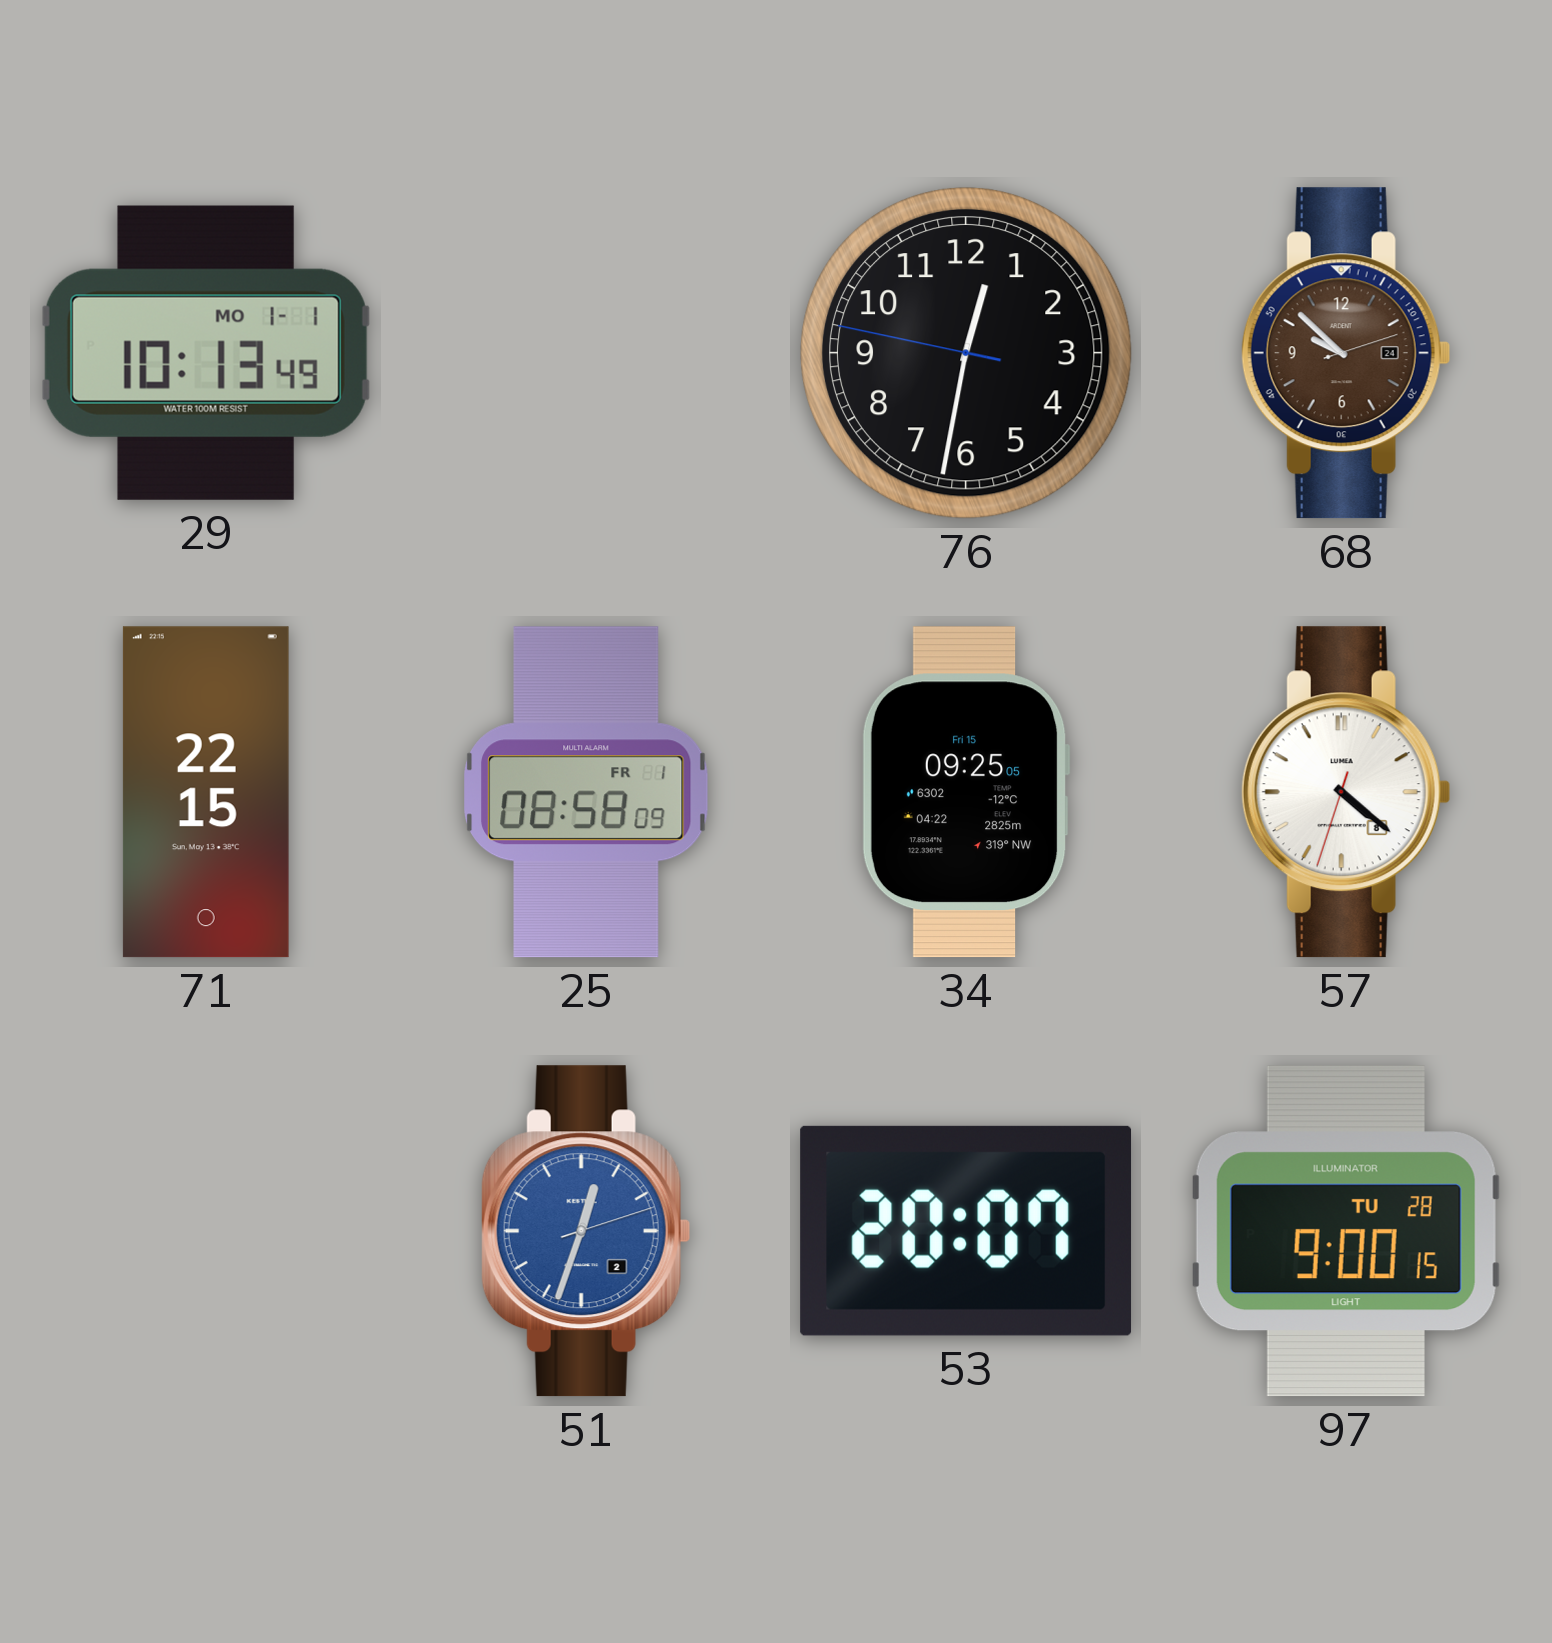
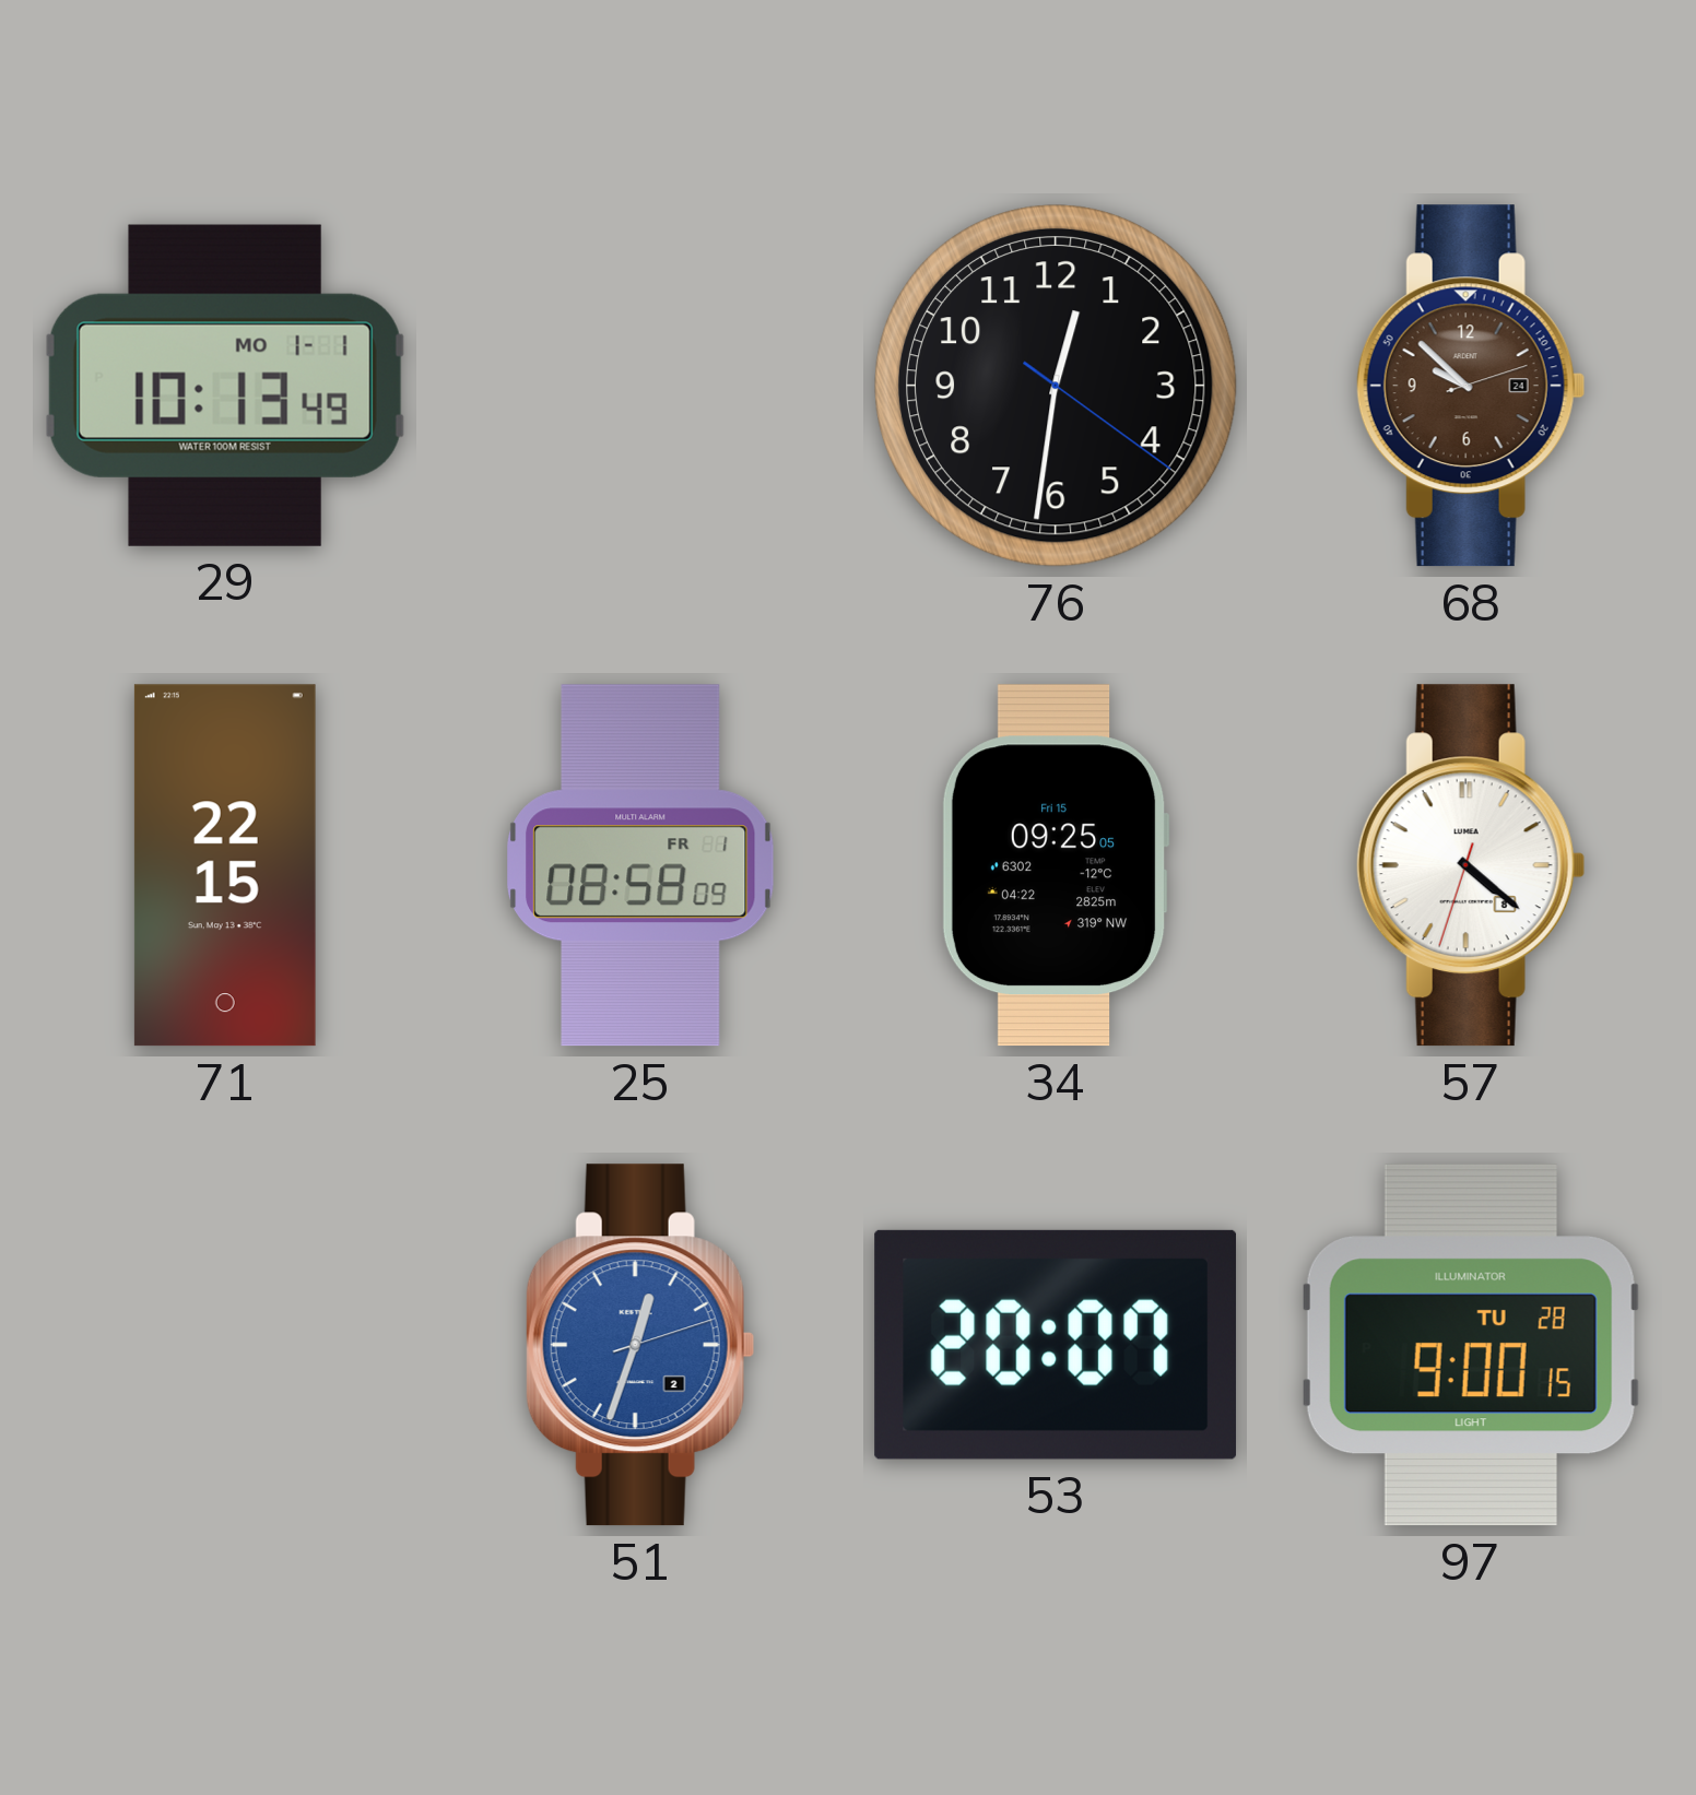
76: 12:31:47 -> 12:31:21 (1056, 386)
